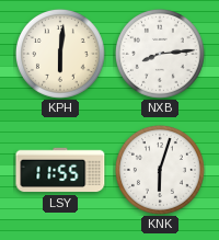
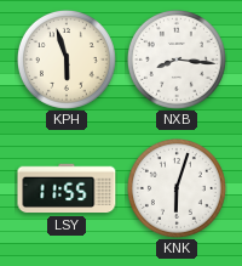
KPH: 6:01 -> 5:57 (67, 60)
NXB: 8:14 -> 8:16 (177, 60)
